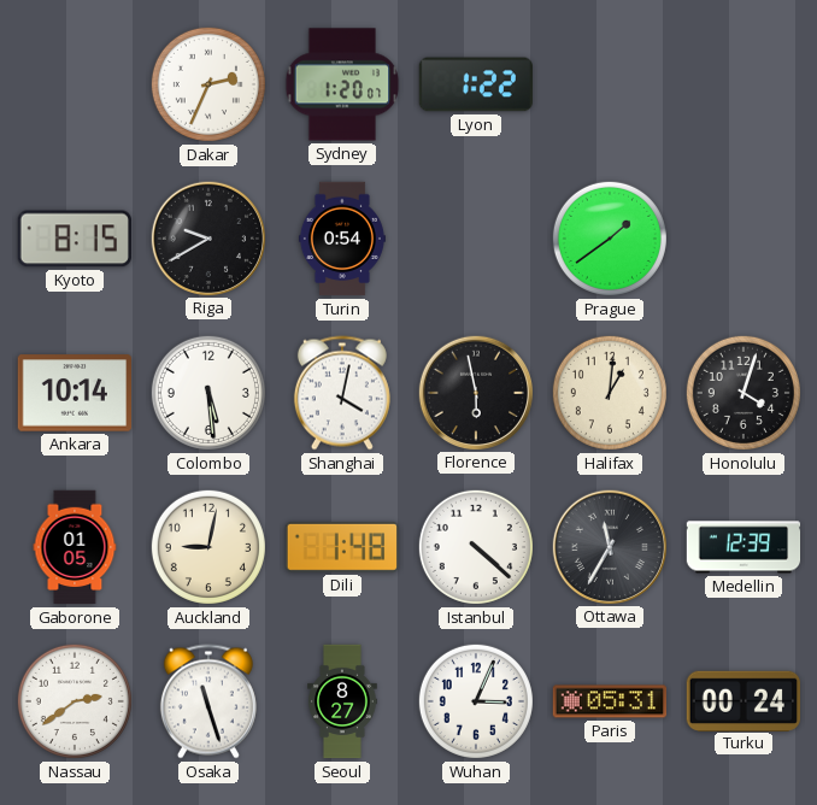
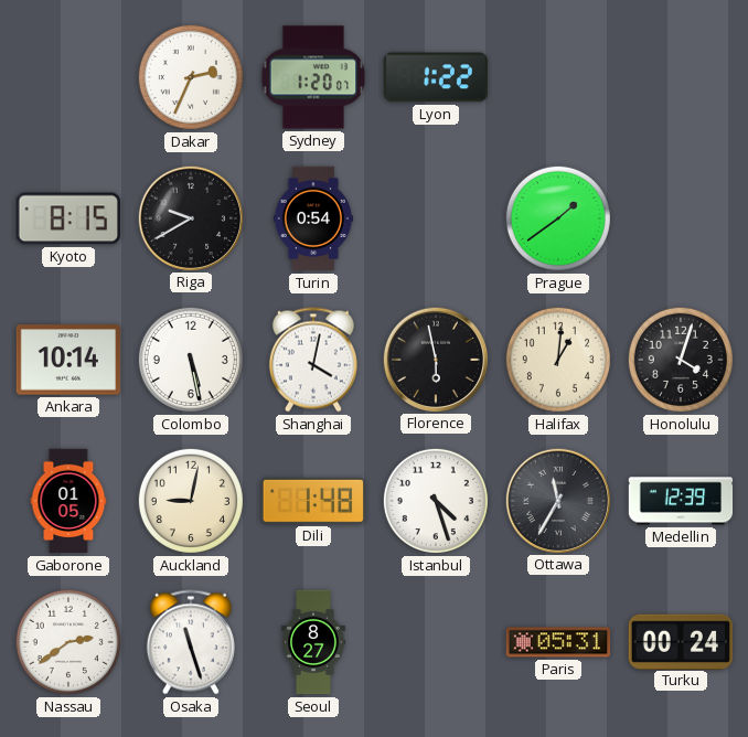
Colombo: 5:29 -> 5:28 (191, 360)
Istanbul: 4:22 -> 4:27 (436, 501)
Wuhan: 3:04 -> none (476, 701)
